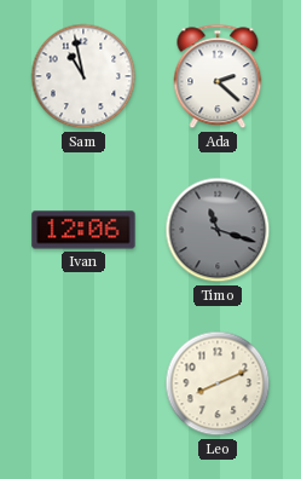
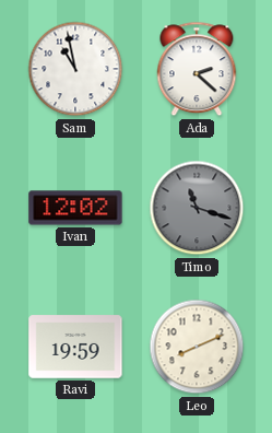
Ivan: 12:06 -> 12:02 (75, 208)
Ravi: none -> 19:59 (75, 347)
